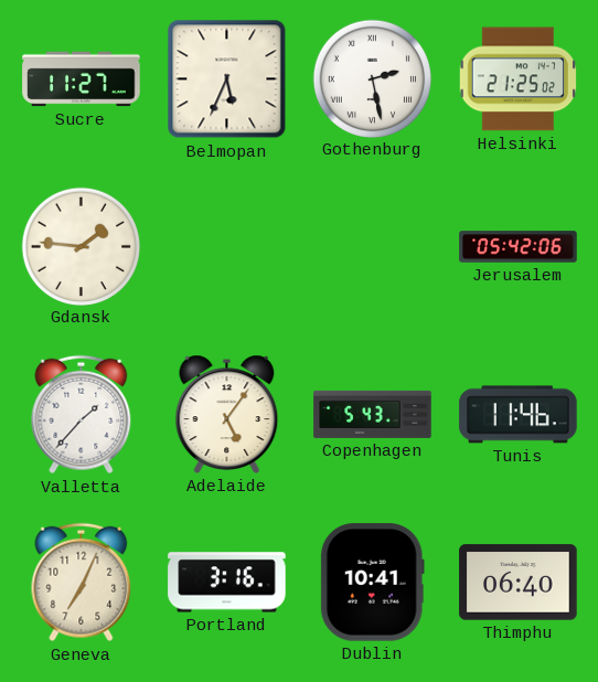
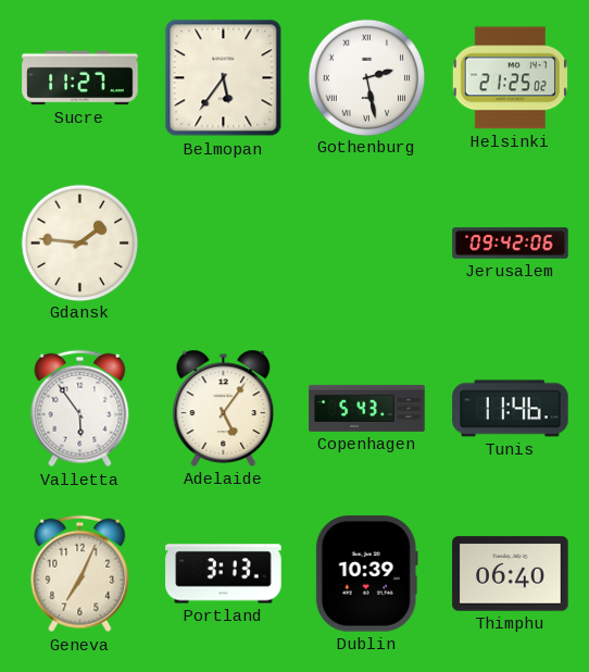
Belmopan: 5:34 -> 5:36 (224, 78)
Jerusalem: 05:42 -> 09:42 (511, 244)
Valletta: 1:37 -> 5:54 (80, 409)
Portland: 3:16 -> 3:13 (224, 574)
Dublin: 10:41 -> 10:39 (366, 574)
